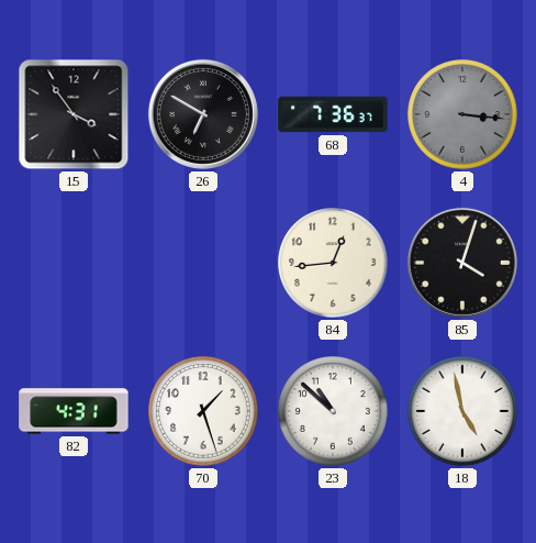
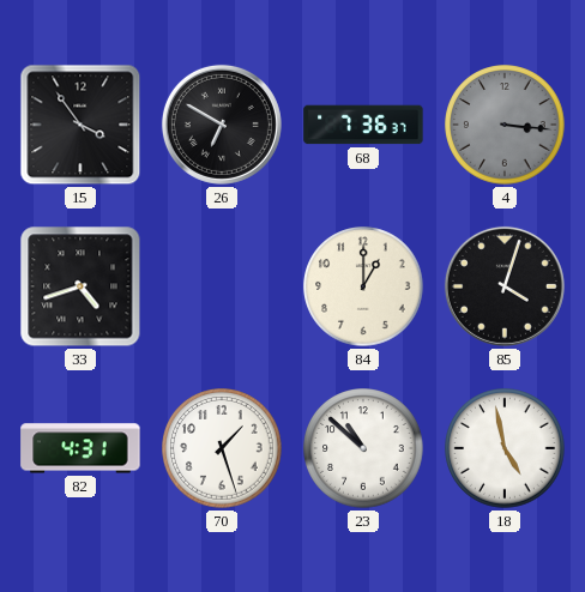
33: none -> 4:42 (80, 286)
84: 12:44 -> 1:00 (363, 286)
